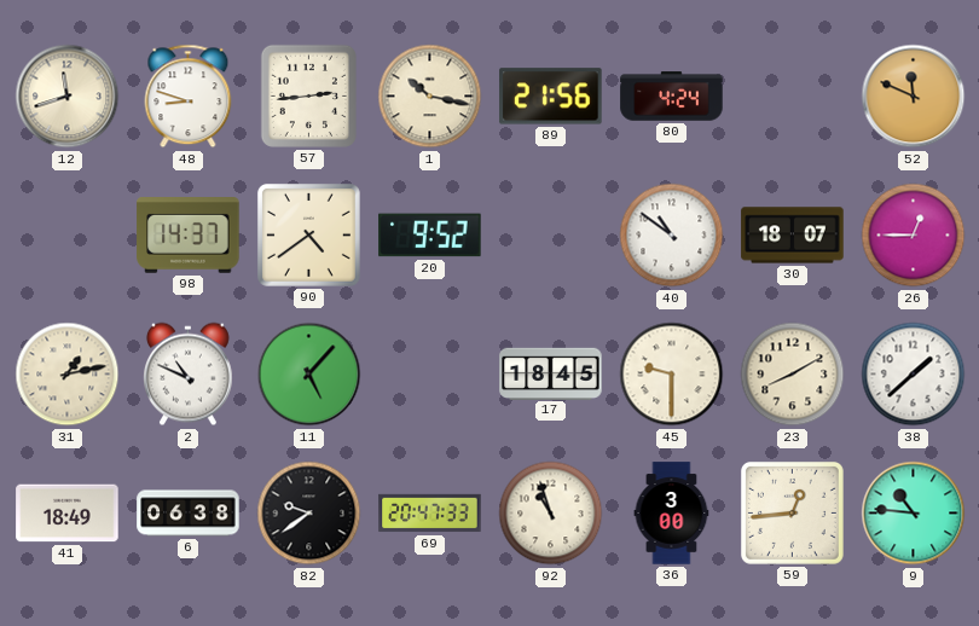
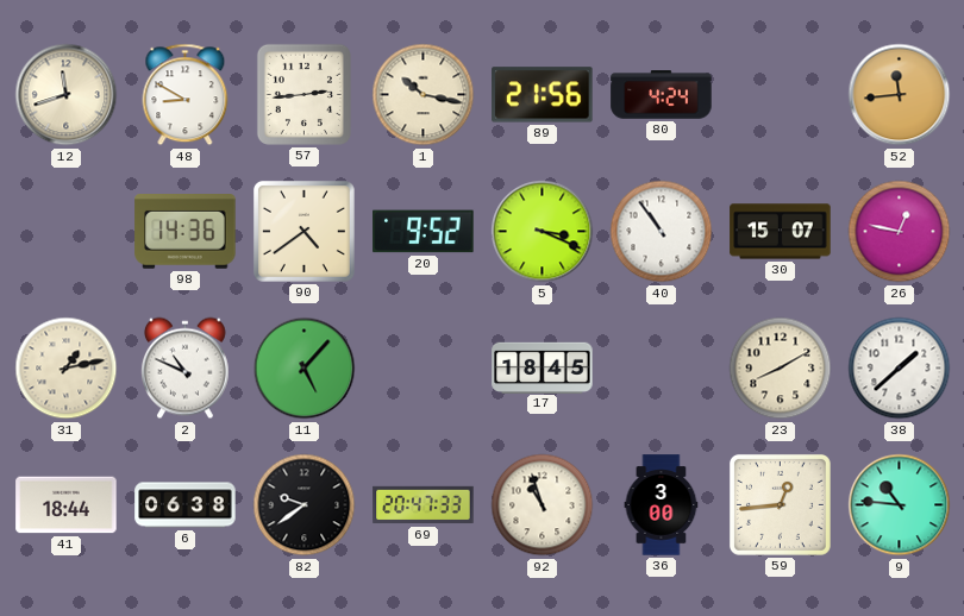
48: 8:48 -> 8:50 (186, 95)
52: 11:49 -> 11:44 (900, 95)
98: 14:37 -> 14:36 (186, 232)
5: none -> 3:19 (543, 232)
40: 10:51 -> 10:54 (662, 232)
30: 18:07 -> 15:07 (781, 232)
26: 12:45 -> 12:47 (900, 232)
45: 9:30 -> none (672, 375)
41: 18:49 -> 18:44 (67, 505)
